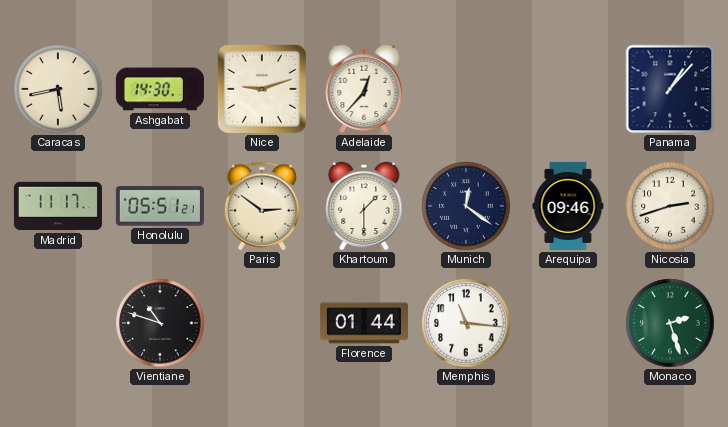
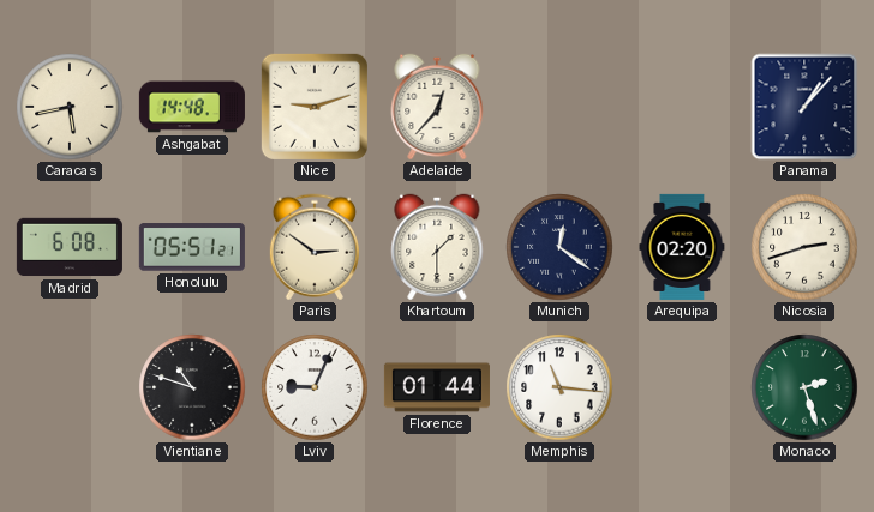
Ashgabat: 14:30 -> 14:48 (192, 107)
Madrid: 11:17 -> 6:08 (70, 247)
Arequipa: 09:46 -> 02:20 (682, 247)
Lviv: none -> 9:04 (315, 387)
